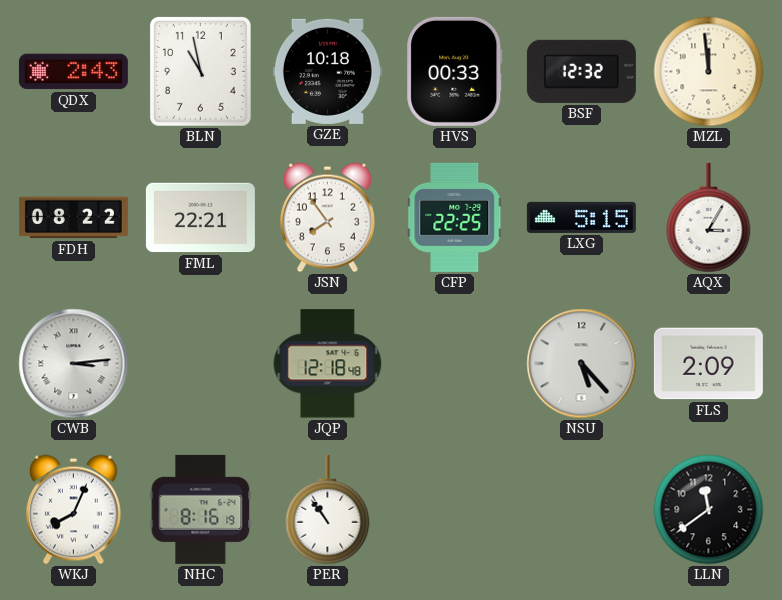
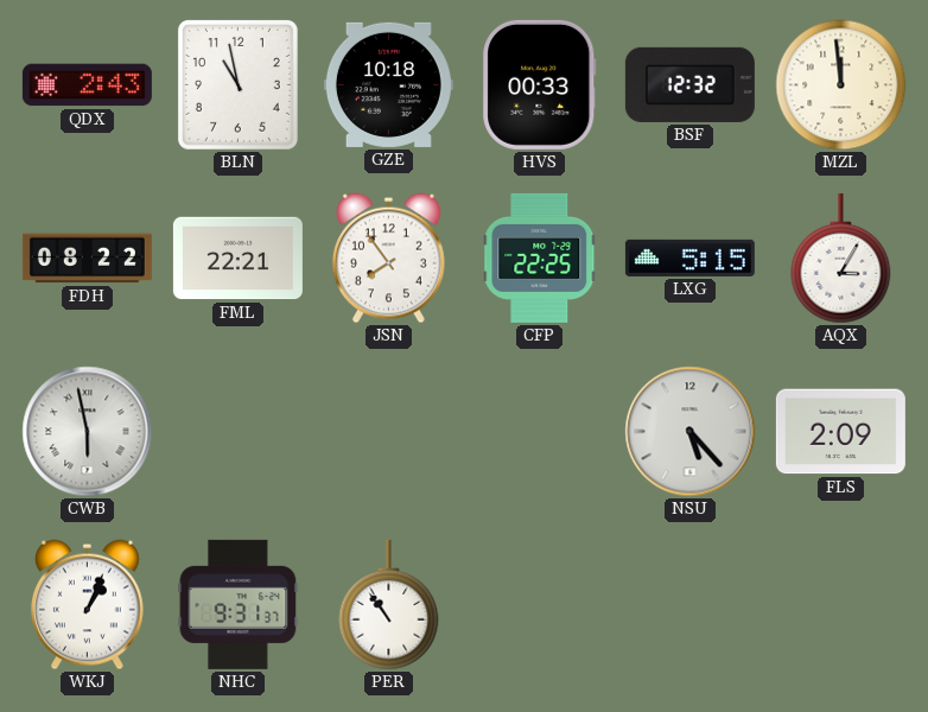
CWB: 3:14 -> 5:58 (88, 432)
JQP: 12:18 -> none (328, 364)
WKJ: 8:04 -> 1:04 (87, 605)
NHC: 8:16 -> 9:31 (239, 604)
LLN: 11:39 -> none (709, 510)
